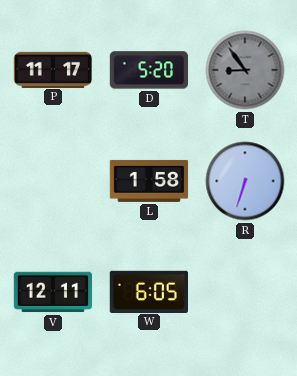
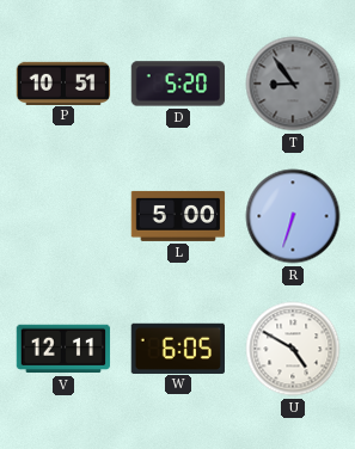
P: 11:17 -> 10:51 (63, 82)
L: 1:58 -> 5:00 (178, 216)
U: none -> 4:50 (293, 349)
